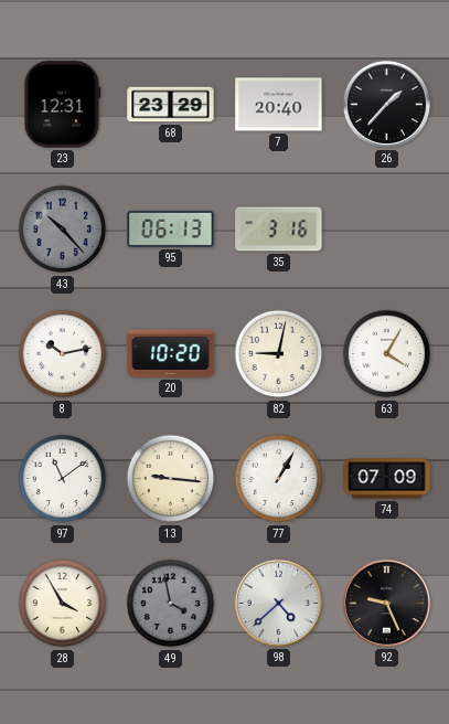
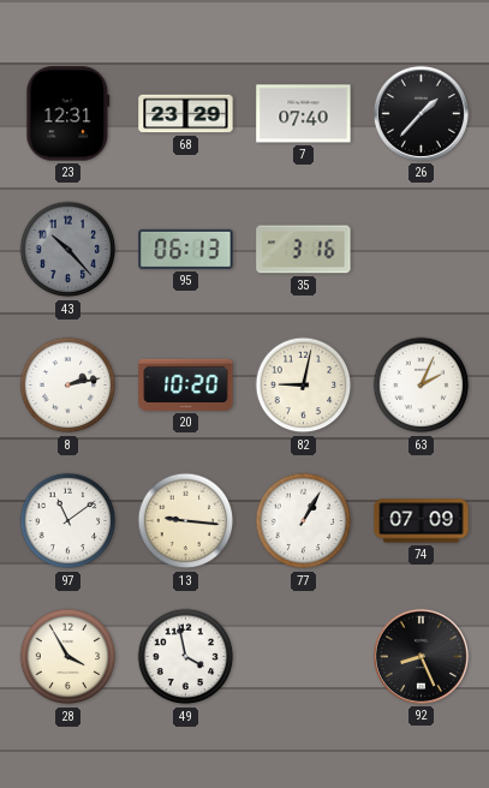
7: 20:40 -> 07:40 (304, 114)
8: 10:13 -> 2:13 (68, 386)
63: 4:05 -> 2:04 (422, 386)
49 dial: grey -> white (186, 657)
98: 4:38 -> none (278, 603)
92: 9:26 -> 8:26 (421, 656)
